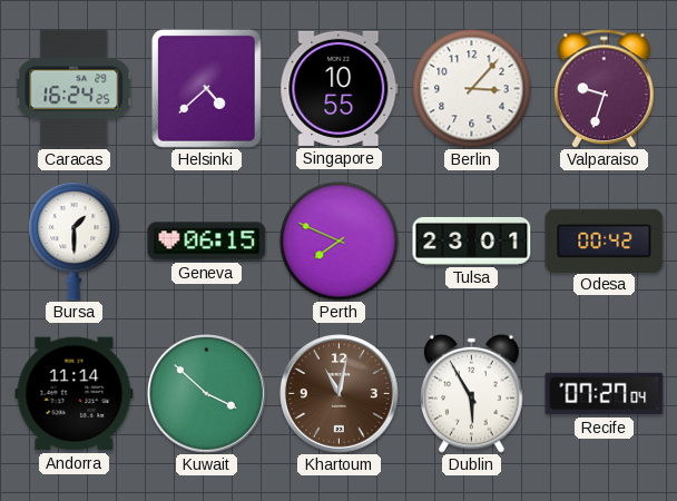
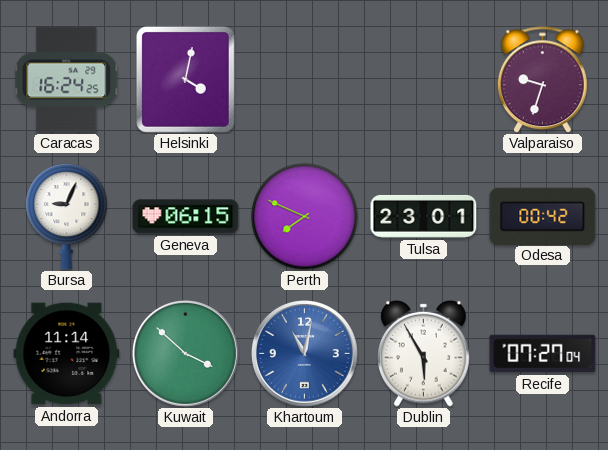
Helsinki: 4:38 -> 4:02 (185, 79)
Singapore: 10:55 -> none (340, 88)
Berlin: 3:07 -> none (472, 89)
Bursa: 1:30 -> 9:04 (67, 216)
Khartoum dial: brown -> blue (305, 354)
